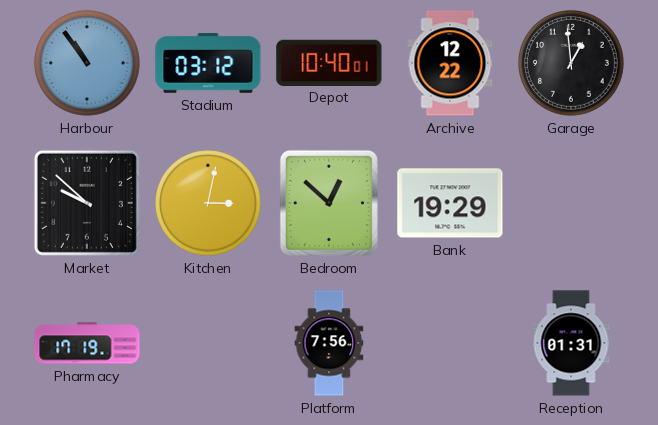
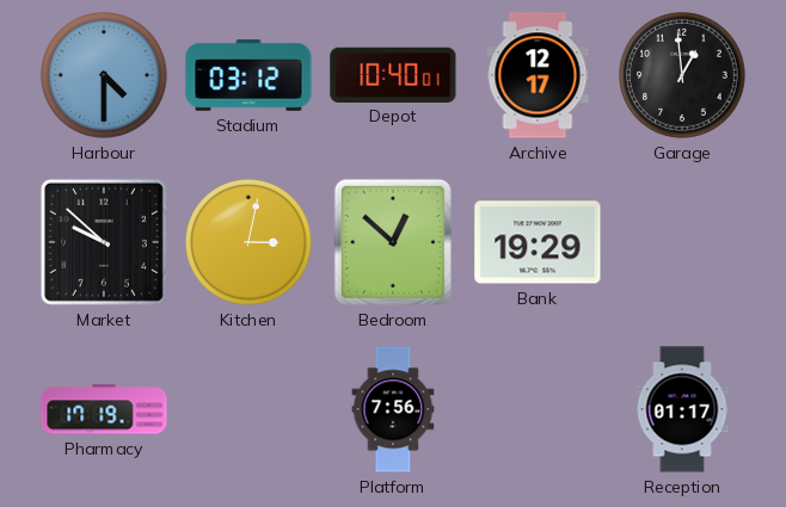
Harbour: 10:54 -> 4:30 (105, 76)
Archive: 12:22 -> 12:17 (538, 75)
Reception: 01:31 -> 01:17 (682, 409)
